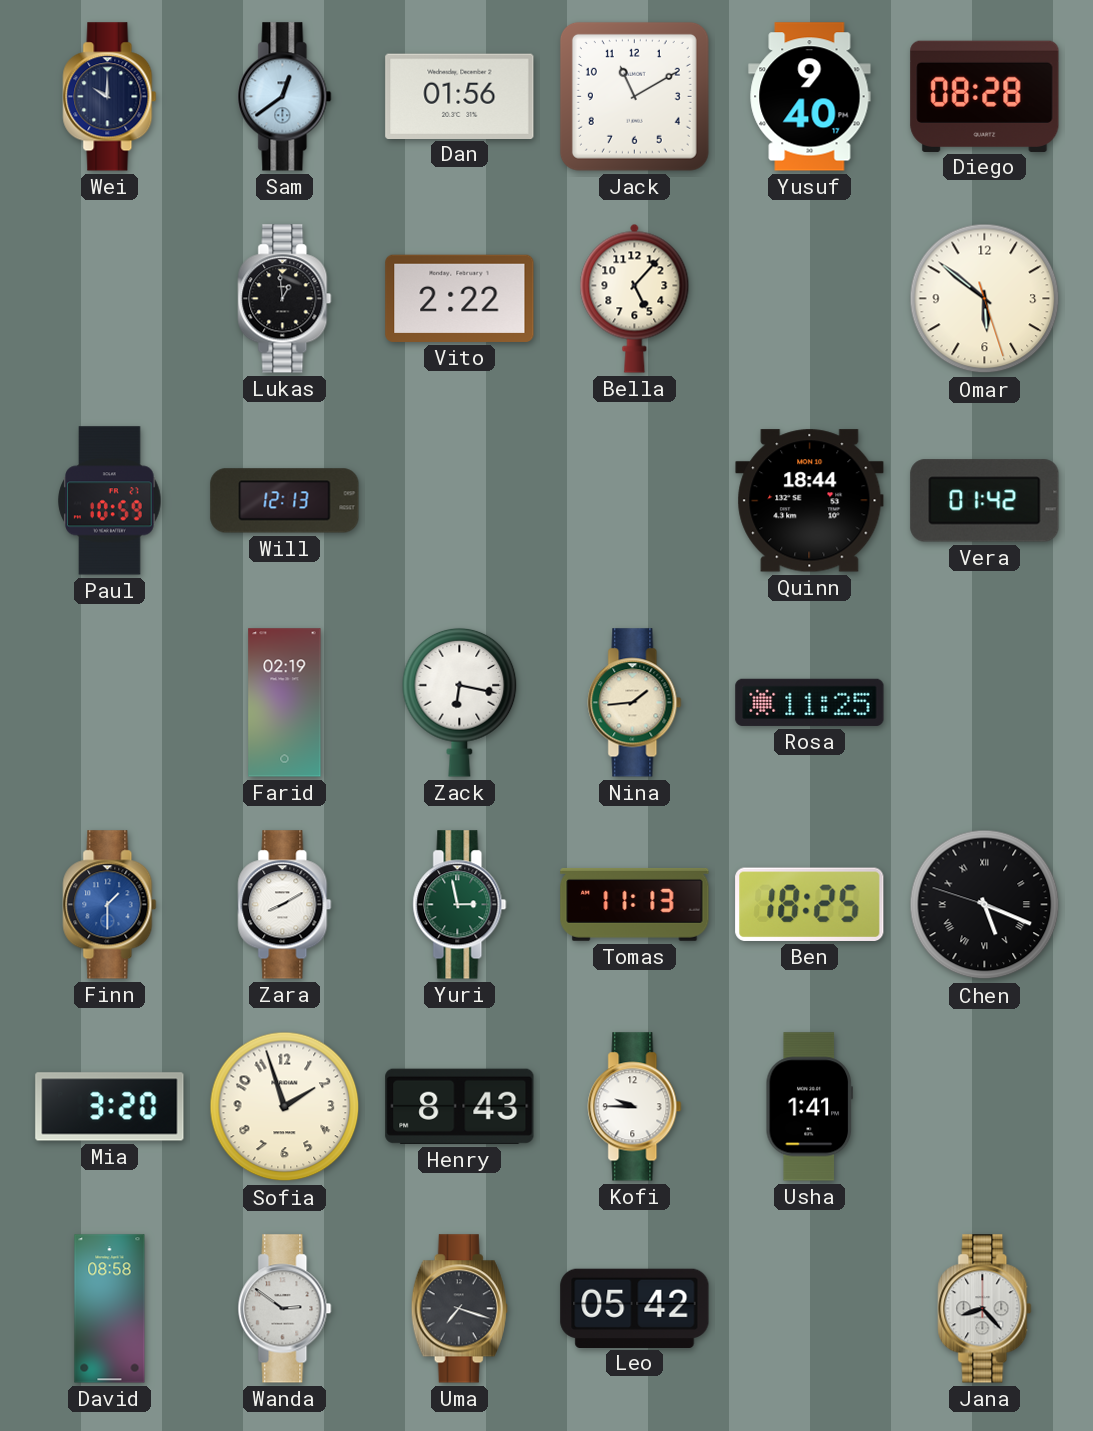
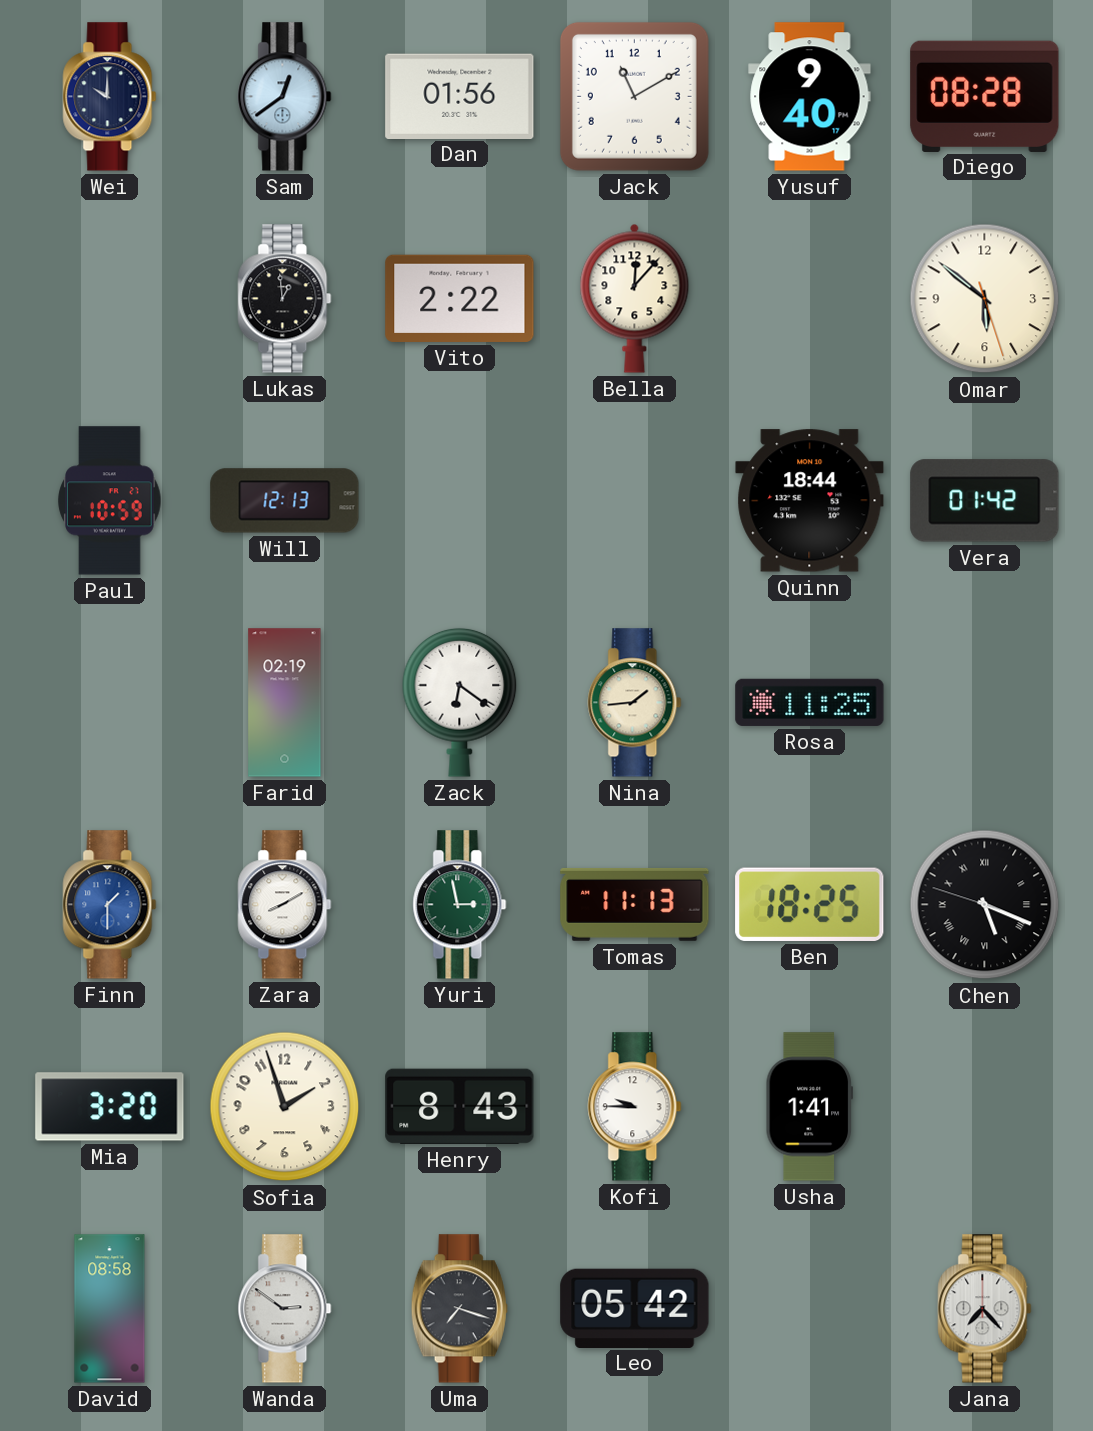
Bella: 5:07 -> 12:07 (635, 298)
Zack: 6:17 -> 6:21 (460, 702)
Jana: 8:23 -> 7:23 (985, 1309)
